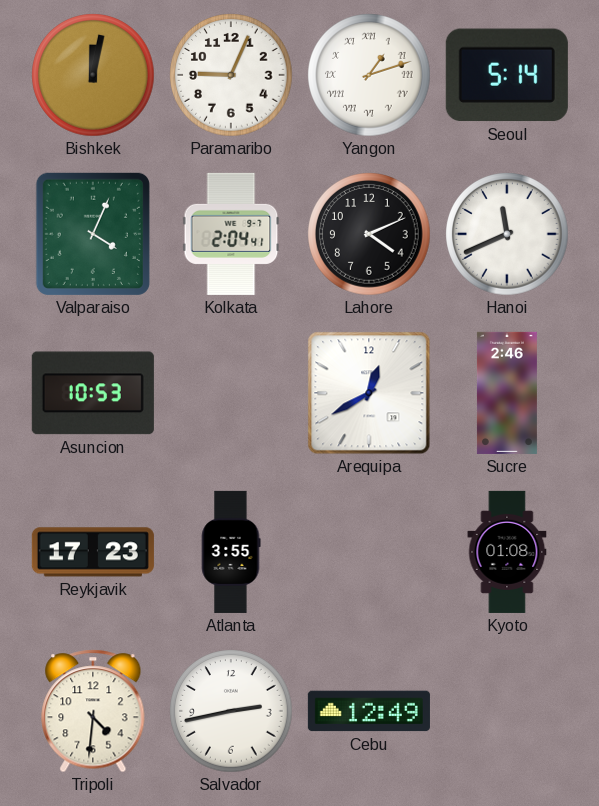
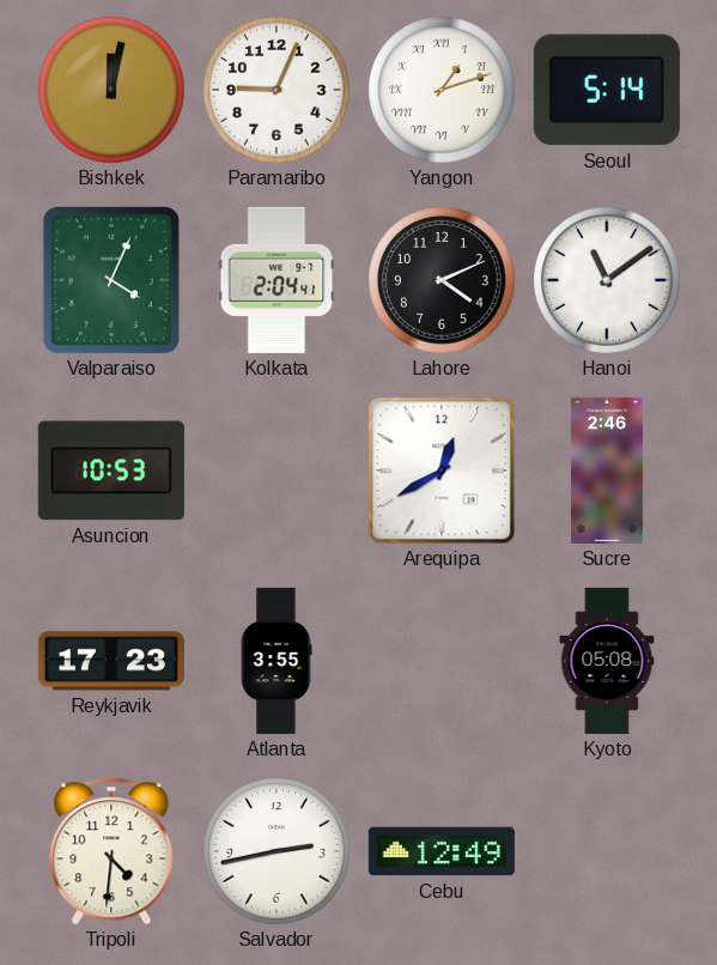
Hanoi: 11:41 -> 11:09 (607, 280)
Kyoto: 01:08 -> 05:08 (607, 661)
